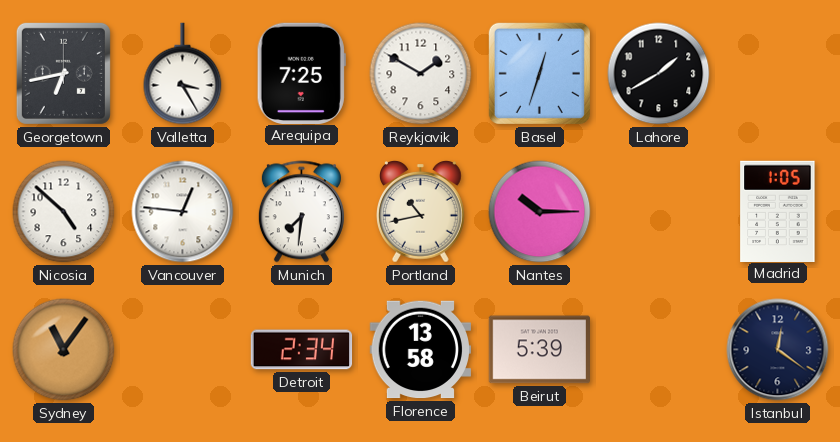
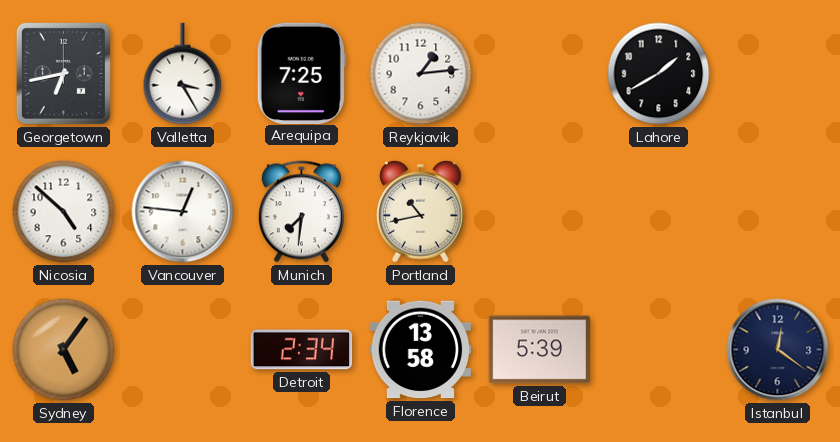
Reykjavik: 1:50 -> 1:14 (421, 74)
Basel: 12:33 -> none (539, 73)
Nantes: 10:15 -> none (540, 212)
Madrid: 1:05 -> none (778, 211)
Sydney: 11:06 -> 5:06 (64, 350)
